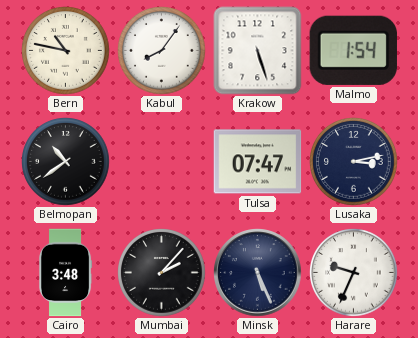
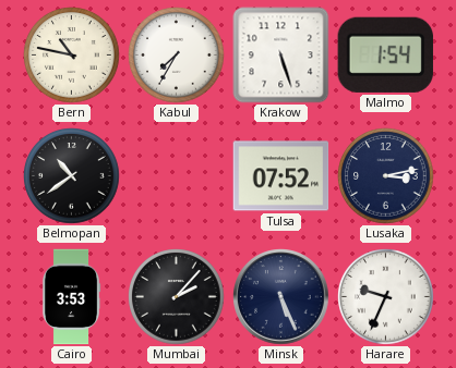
Kabul: 8:06 -> 7:35 (177, 56)
Tulsa: 07:47 -> 07:52 (281, 176)
Cairo: 3:48 -> 3:53 (71, 297)
